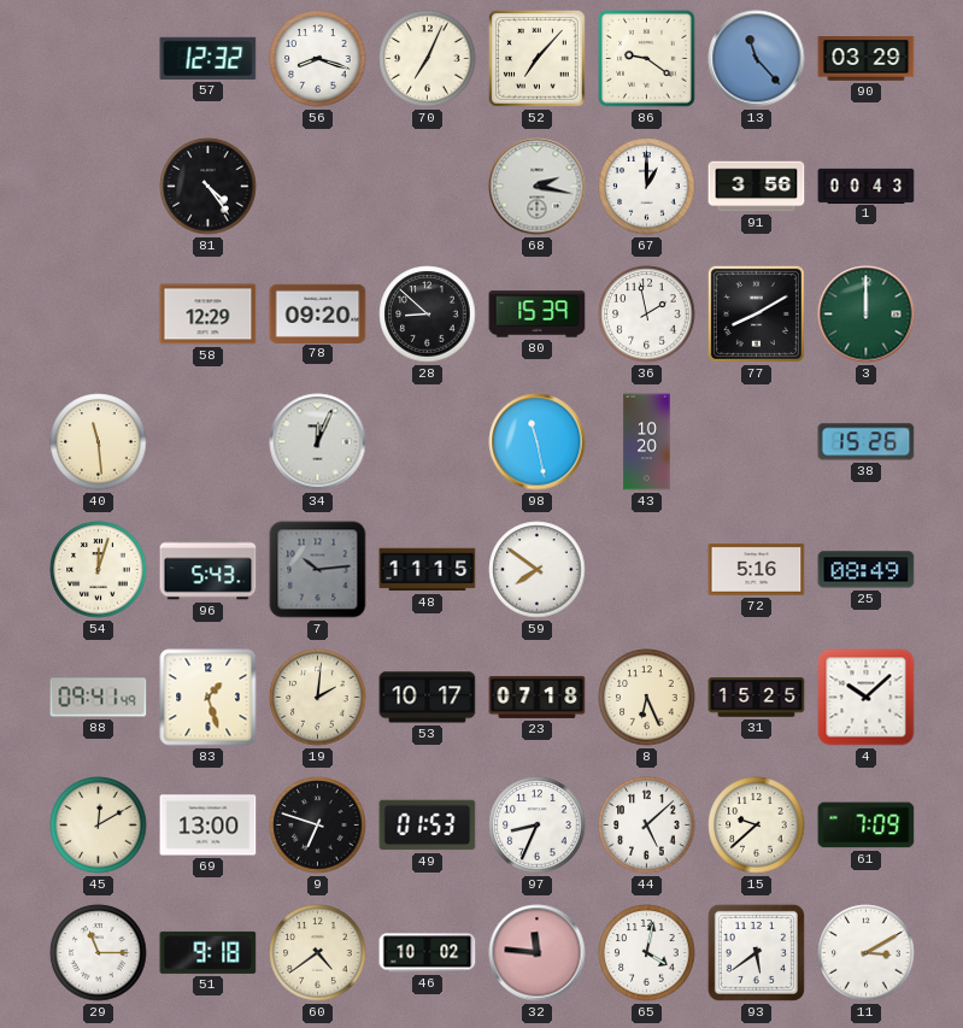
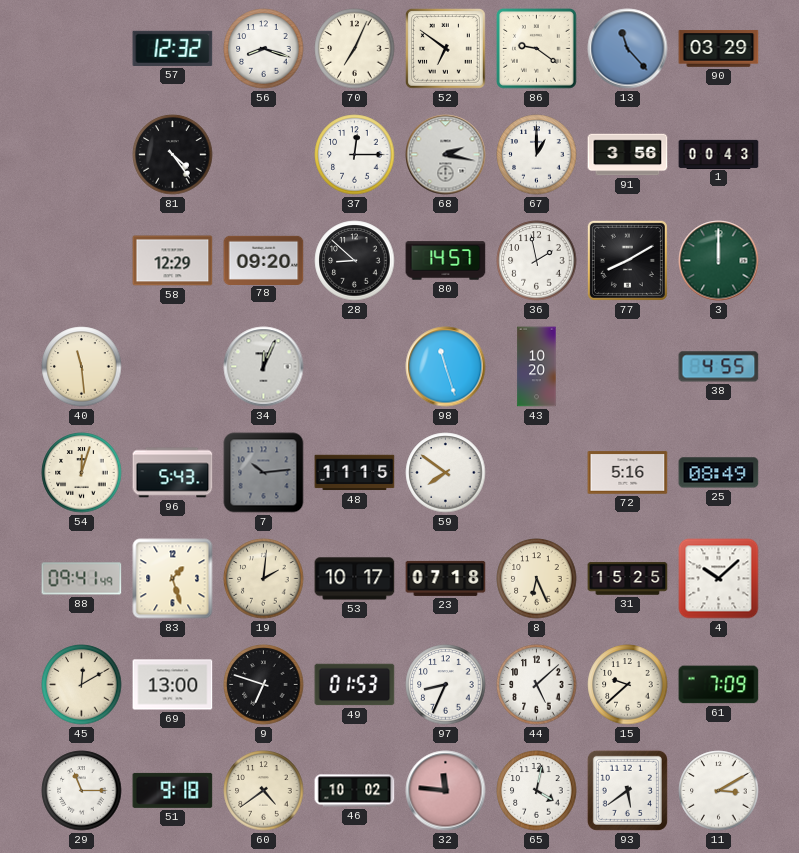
52: 7:07 -> 6:51 (446, 49)
37: none -> 12:15 (355, 155)
80: 15:39 -> 14:57 (446, 261)
98: 11:28 -> 11:27 (446, 367)
38: 15:26 -> 4:55 (719, 367)
